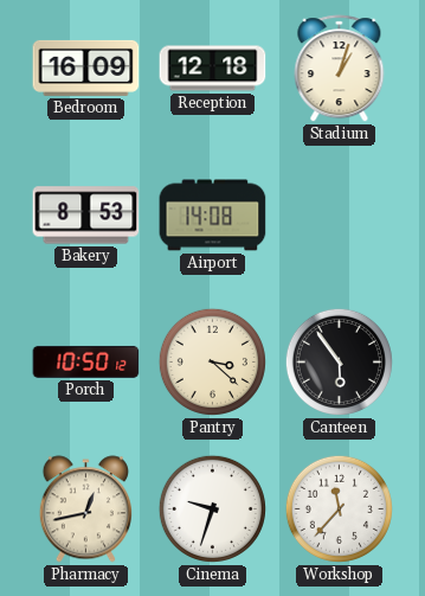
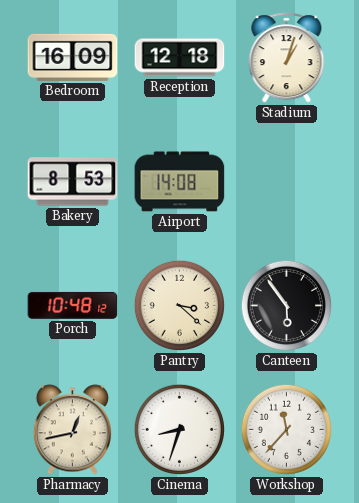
Porch: 10:50 -> 10:48 (73, 305)
Cinema: 9:33 -> 8:33 (179, 429)
